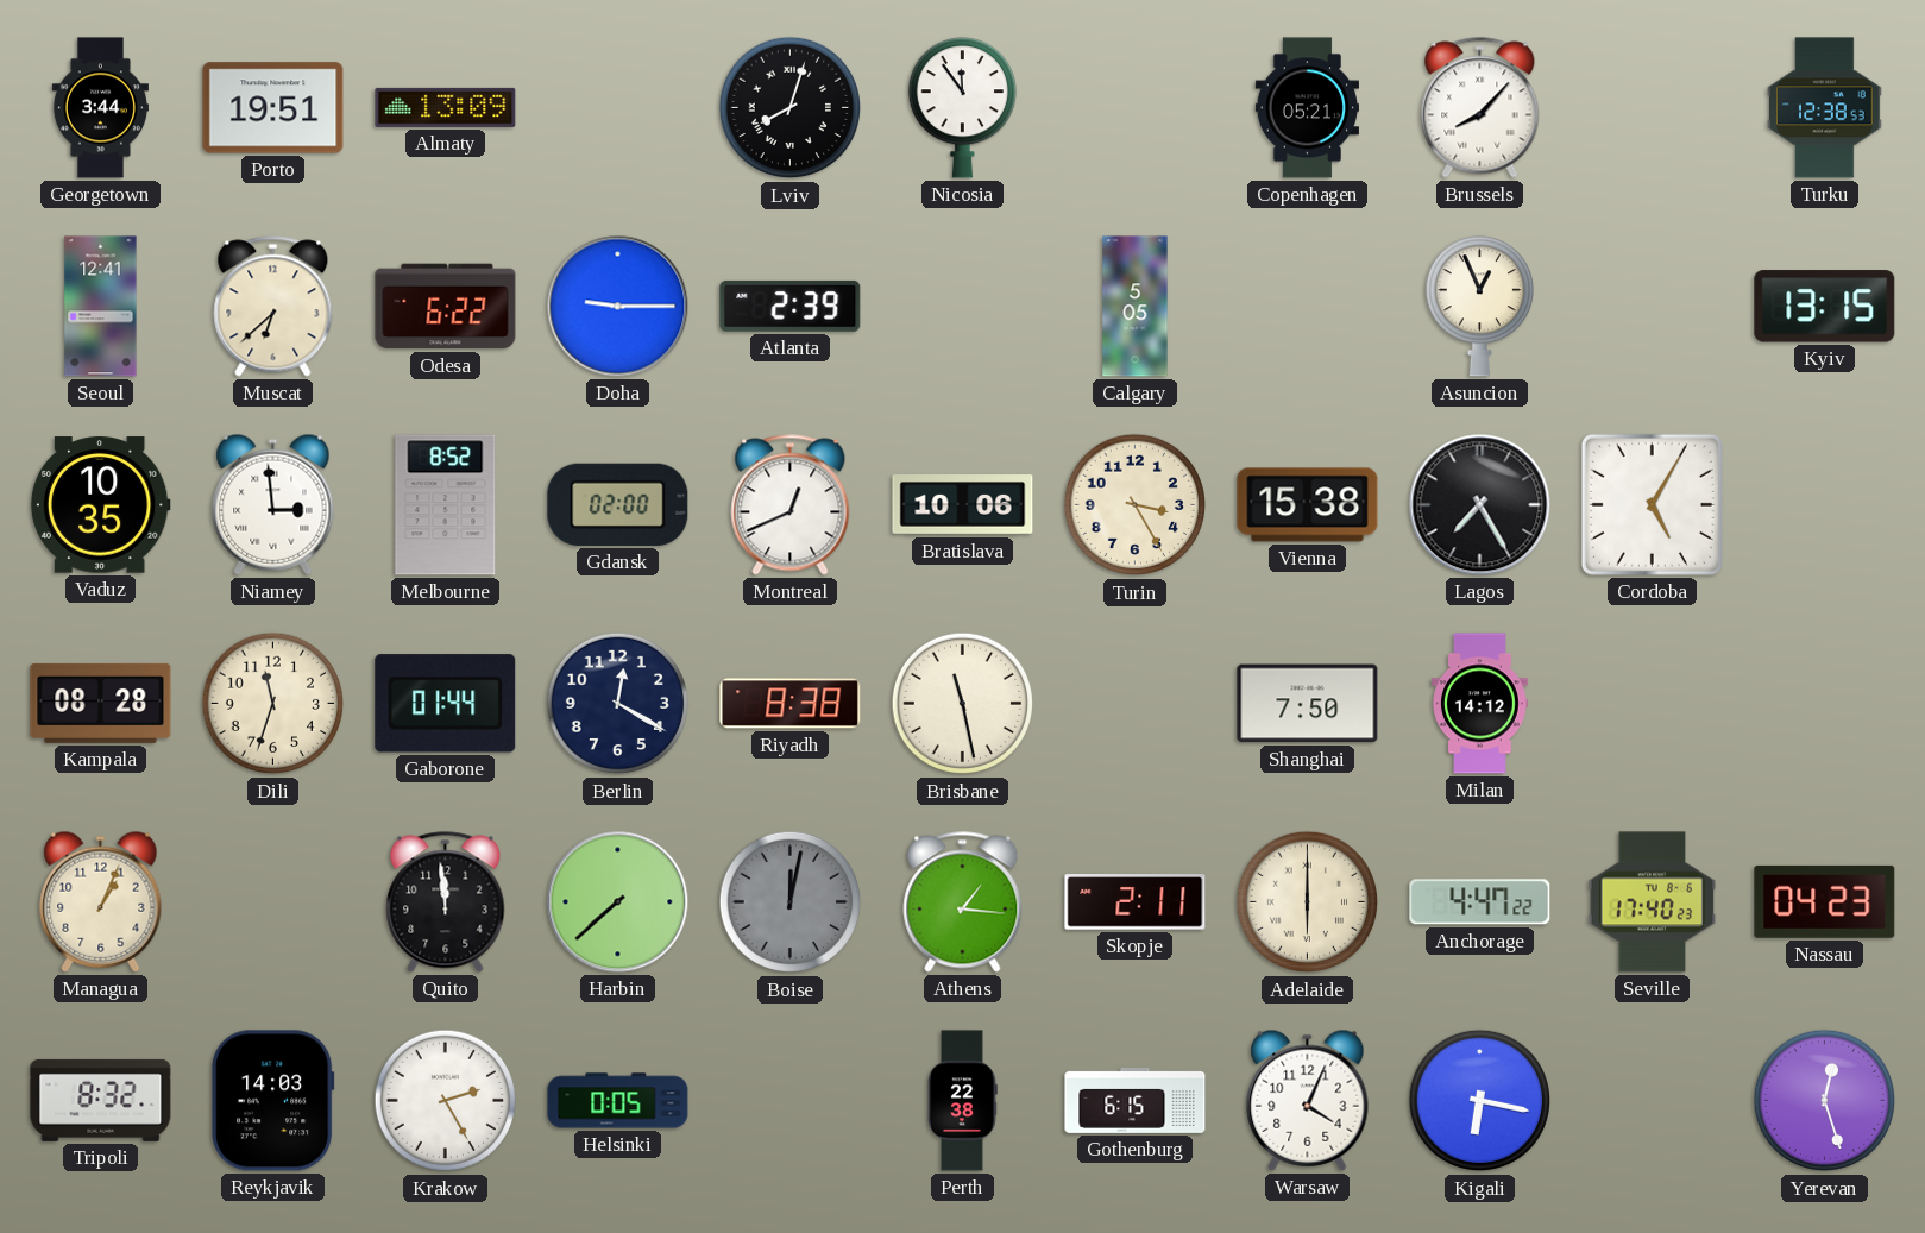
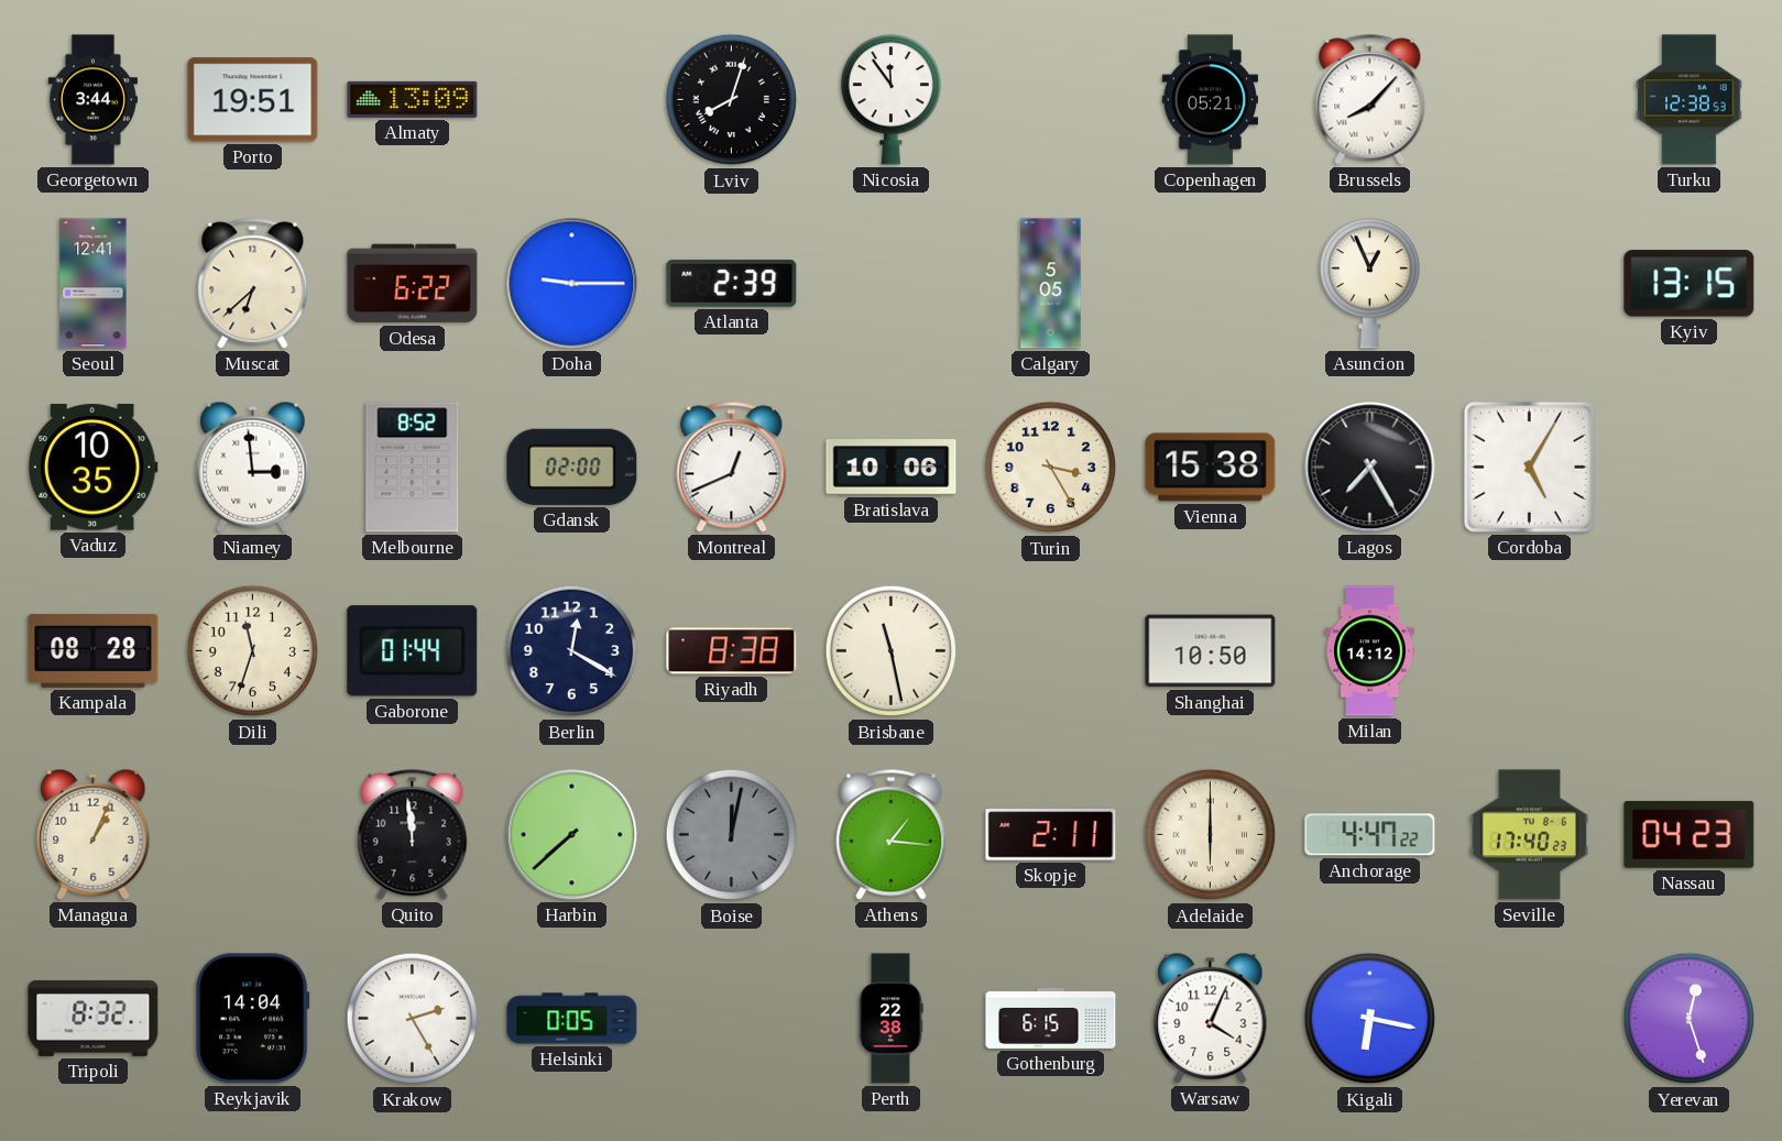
Shanghai: 7:50 -> 10:50 (1211, 651)
Reykjavik: 14:03 -> 14:04 (253, 1019)
